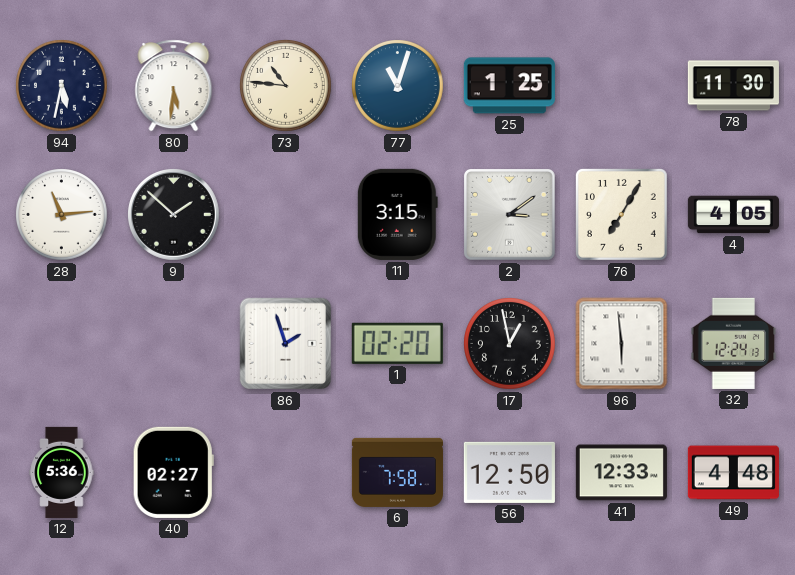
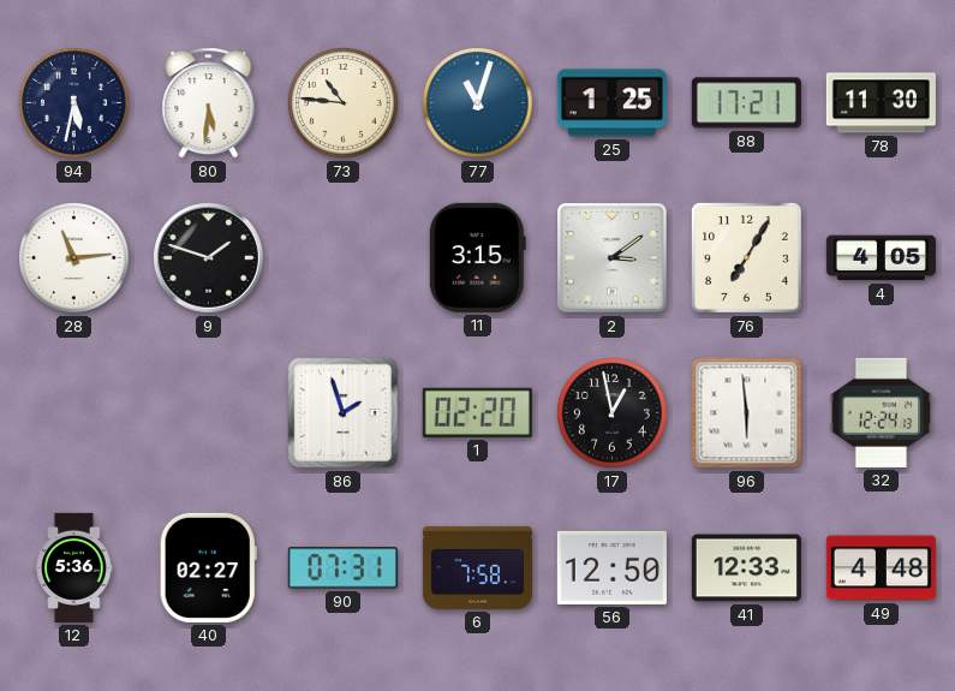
88: none -> 17:21 (746, 103)
9: 1:52 -> 1:48 (209, 258)
90: none -> 07:31 (342, 568)
